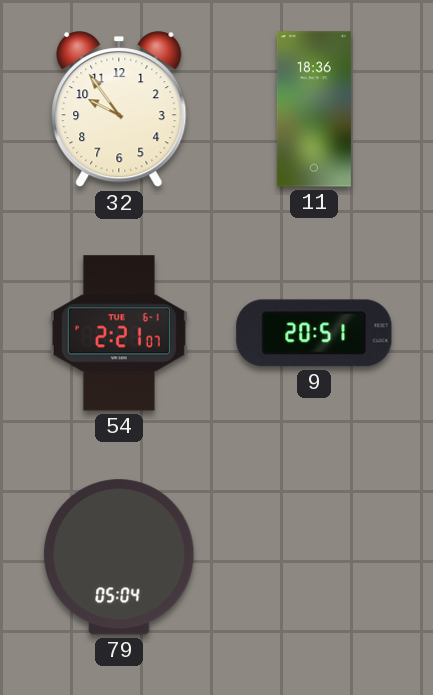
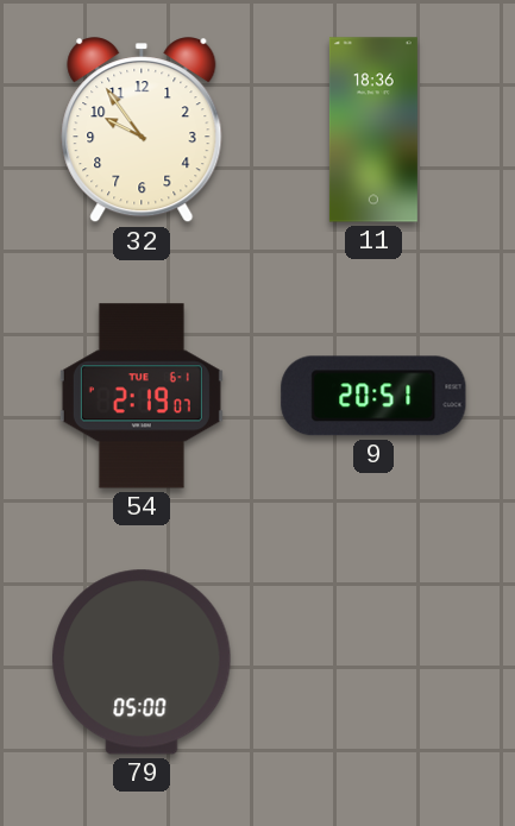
54: 2:21 -> 2:19 (142, 396)
79: 05:04 -> 05:00 (142, 662)
